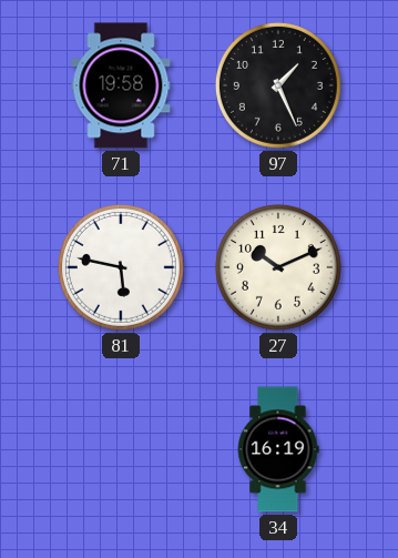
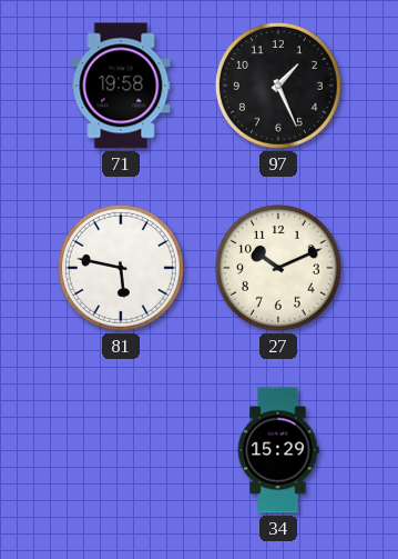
34: 16:19 -> 15:29 (278, 450)
